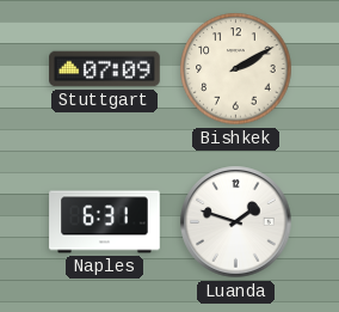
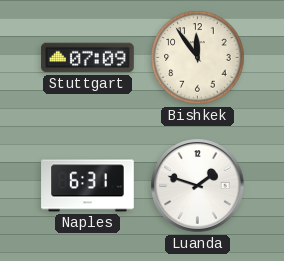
Bishkek: 2:10 -> 11:54 (198, 58)
